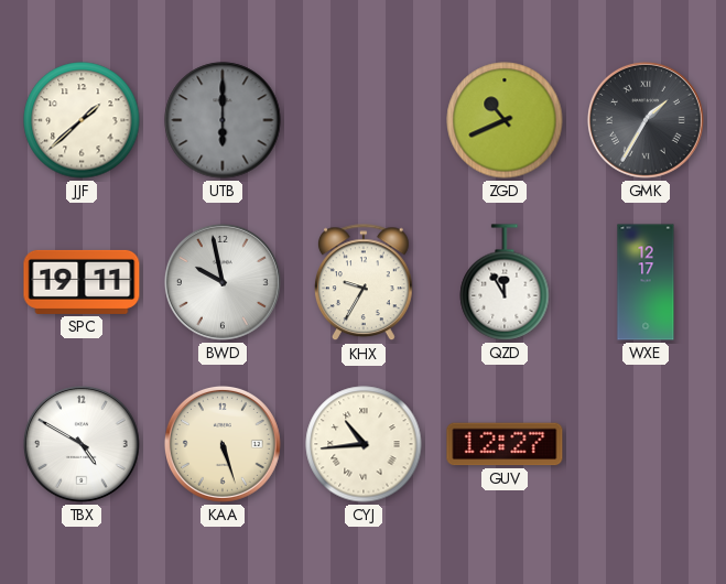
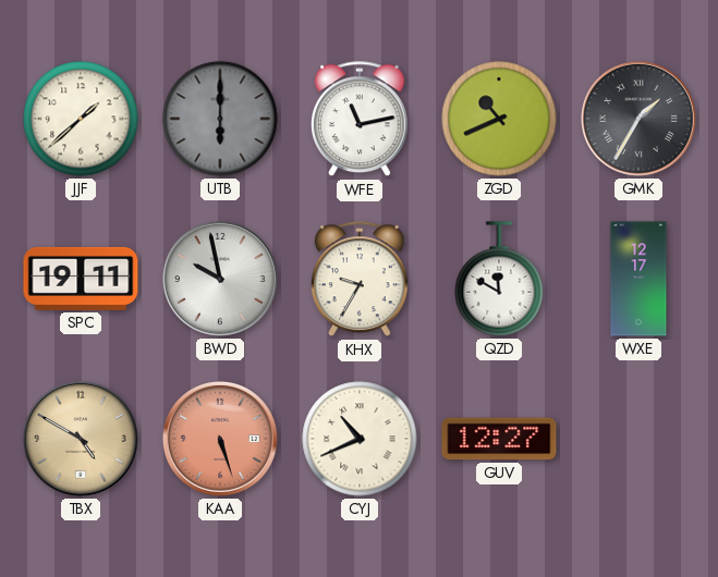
WFE: none -> 11:13 (360, 120)
QZD: 11:55 -> 11:50 (499, 279)
TBX dial: white -> champagne (81, 439)
KAA dial: cream -> salmon (220, 439)
CYJ: 10:44 -> 10:41 (360, 439)
